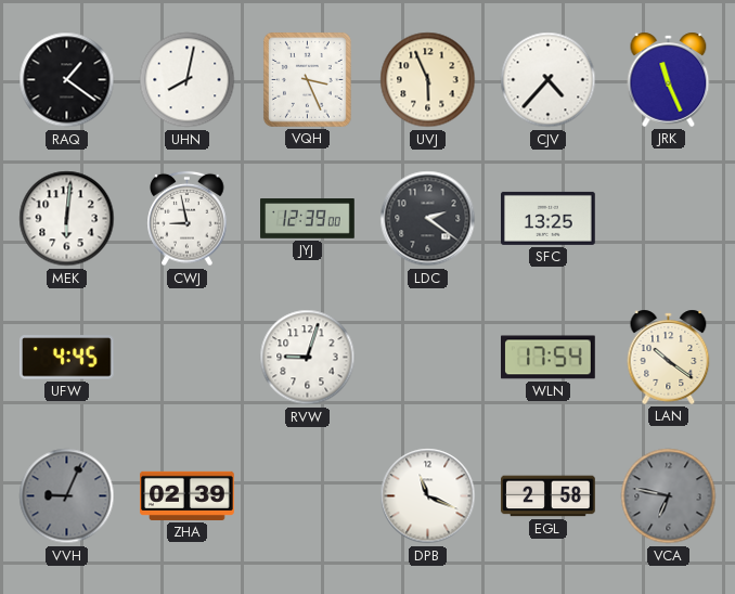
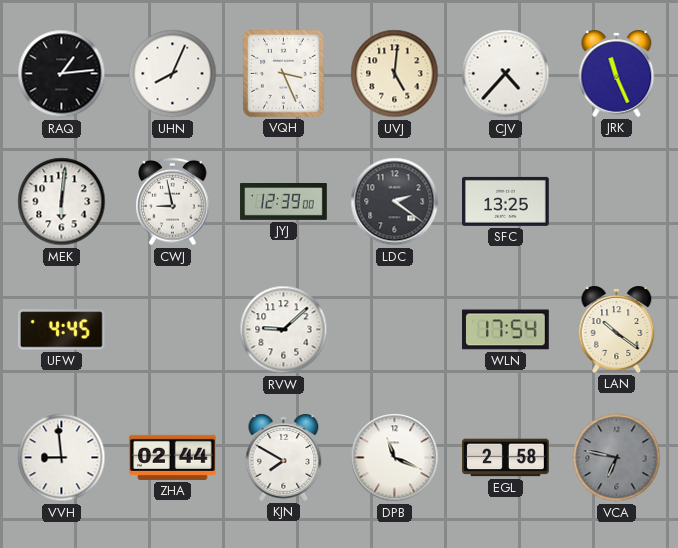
RAQ: 1:21 -> 1:14 (62, 74)
UHN: 8:02 -> 8:04 (173, 74)
UVJ: 5:56 -> 5:01 (395, 74)
RVW: 9:03 -> 9:08 (284, 330)
VVH: 9:04 -> 8:59 (62, 458)
VVH dial: grey -> white (62, 458)
ZHA: 02:39 -> 02:44 (173, 457)
KJN: none -> 7:50 (284, 457)
